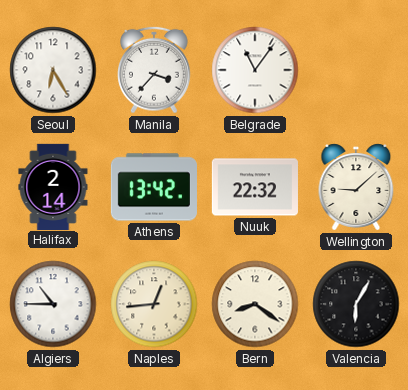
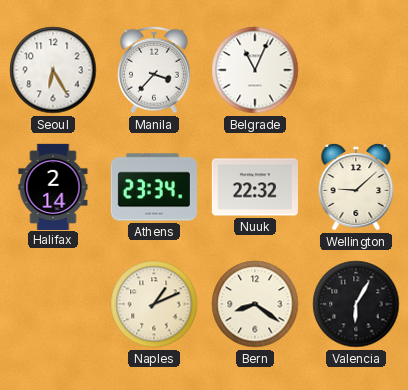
Belgrade: 11:06 -> 11:04 (255, 70)
Athens: 13:42 -> 23:34 (154, 187)
Algiers: 10:45 -> none (53, 304)
Naples: 12:44 -> 1:11 (154, 304)
